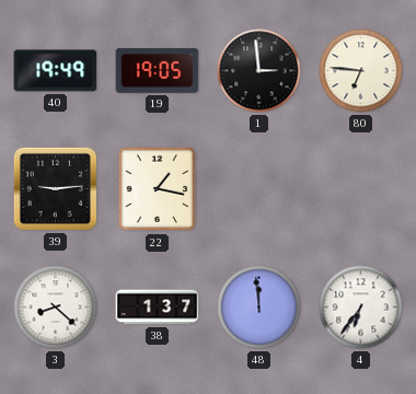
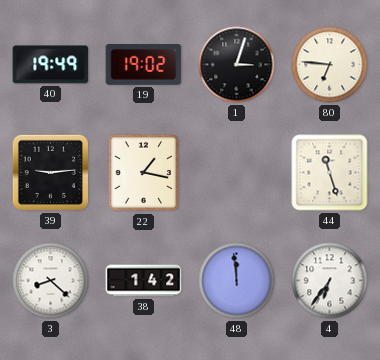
19: 19:05 -> 19:02 (144, 65)
1: 2:59 -> 3:03 (237, 65)
44: none -> 11:27 (330, 173)
38: 1:37 -> 1:42 (144, 281)
